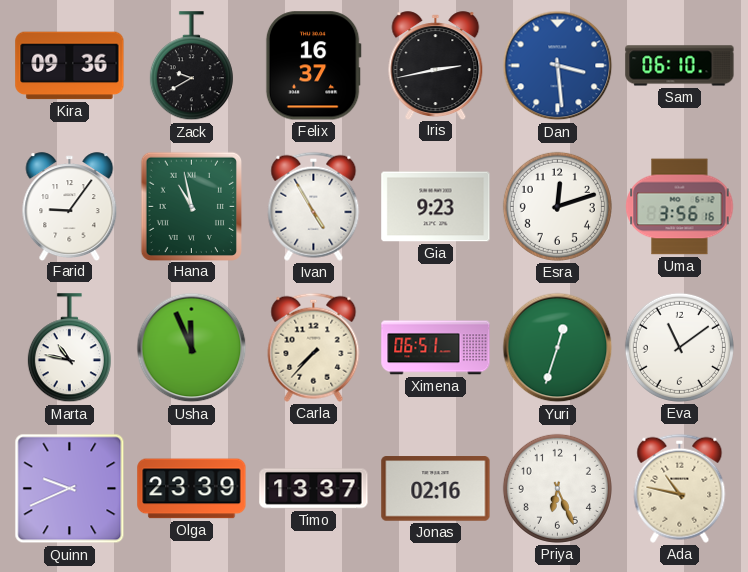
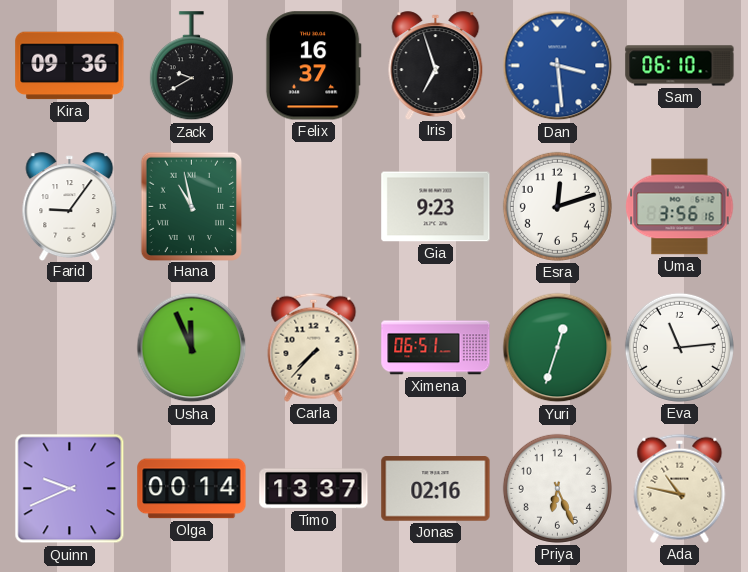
Iris: 2:43 -> 6:57 (436, 65)
Ivan: 4:55 -> none (314, 206)
Marta: 10:47 -> none (69, 348)
Eva: 11:09 -> 11:14 (679, 347)
Olga: 23:39 -> 00:14 (192, 489)
